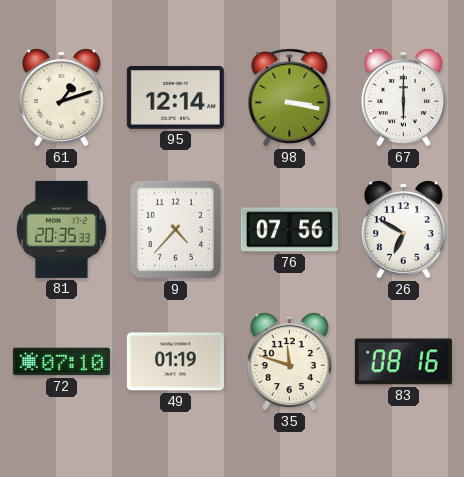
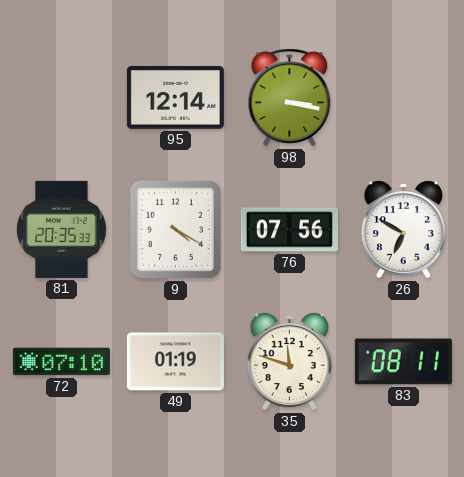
61: 1:12 -> none (61, 98)
67: 6:00 -> none (403, 98)
9: 4:37 -> 4:20 (175, 229)
83: 08:16 -> 08:11 (403, 362)
